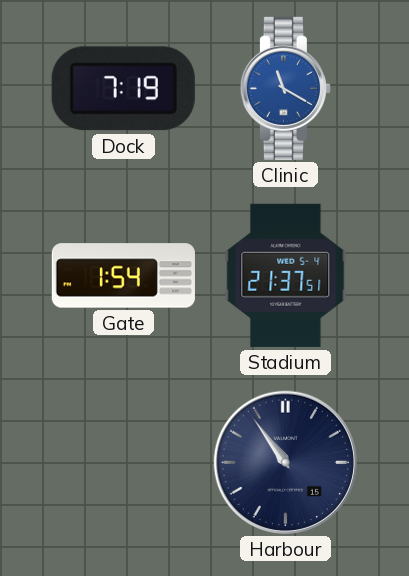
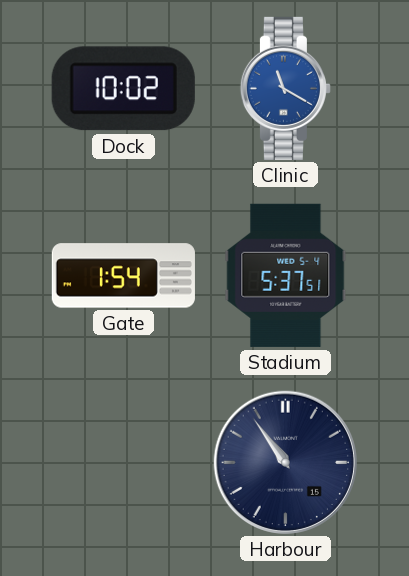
Dock: 7:19 -> 10:02 (123, 89)
Stadium: 21:37 -> 5:37 (286, 275)
